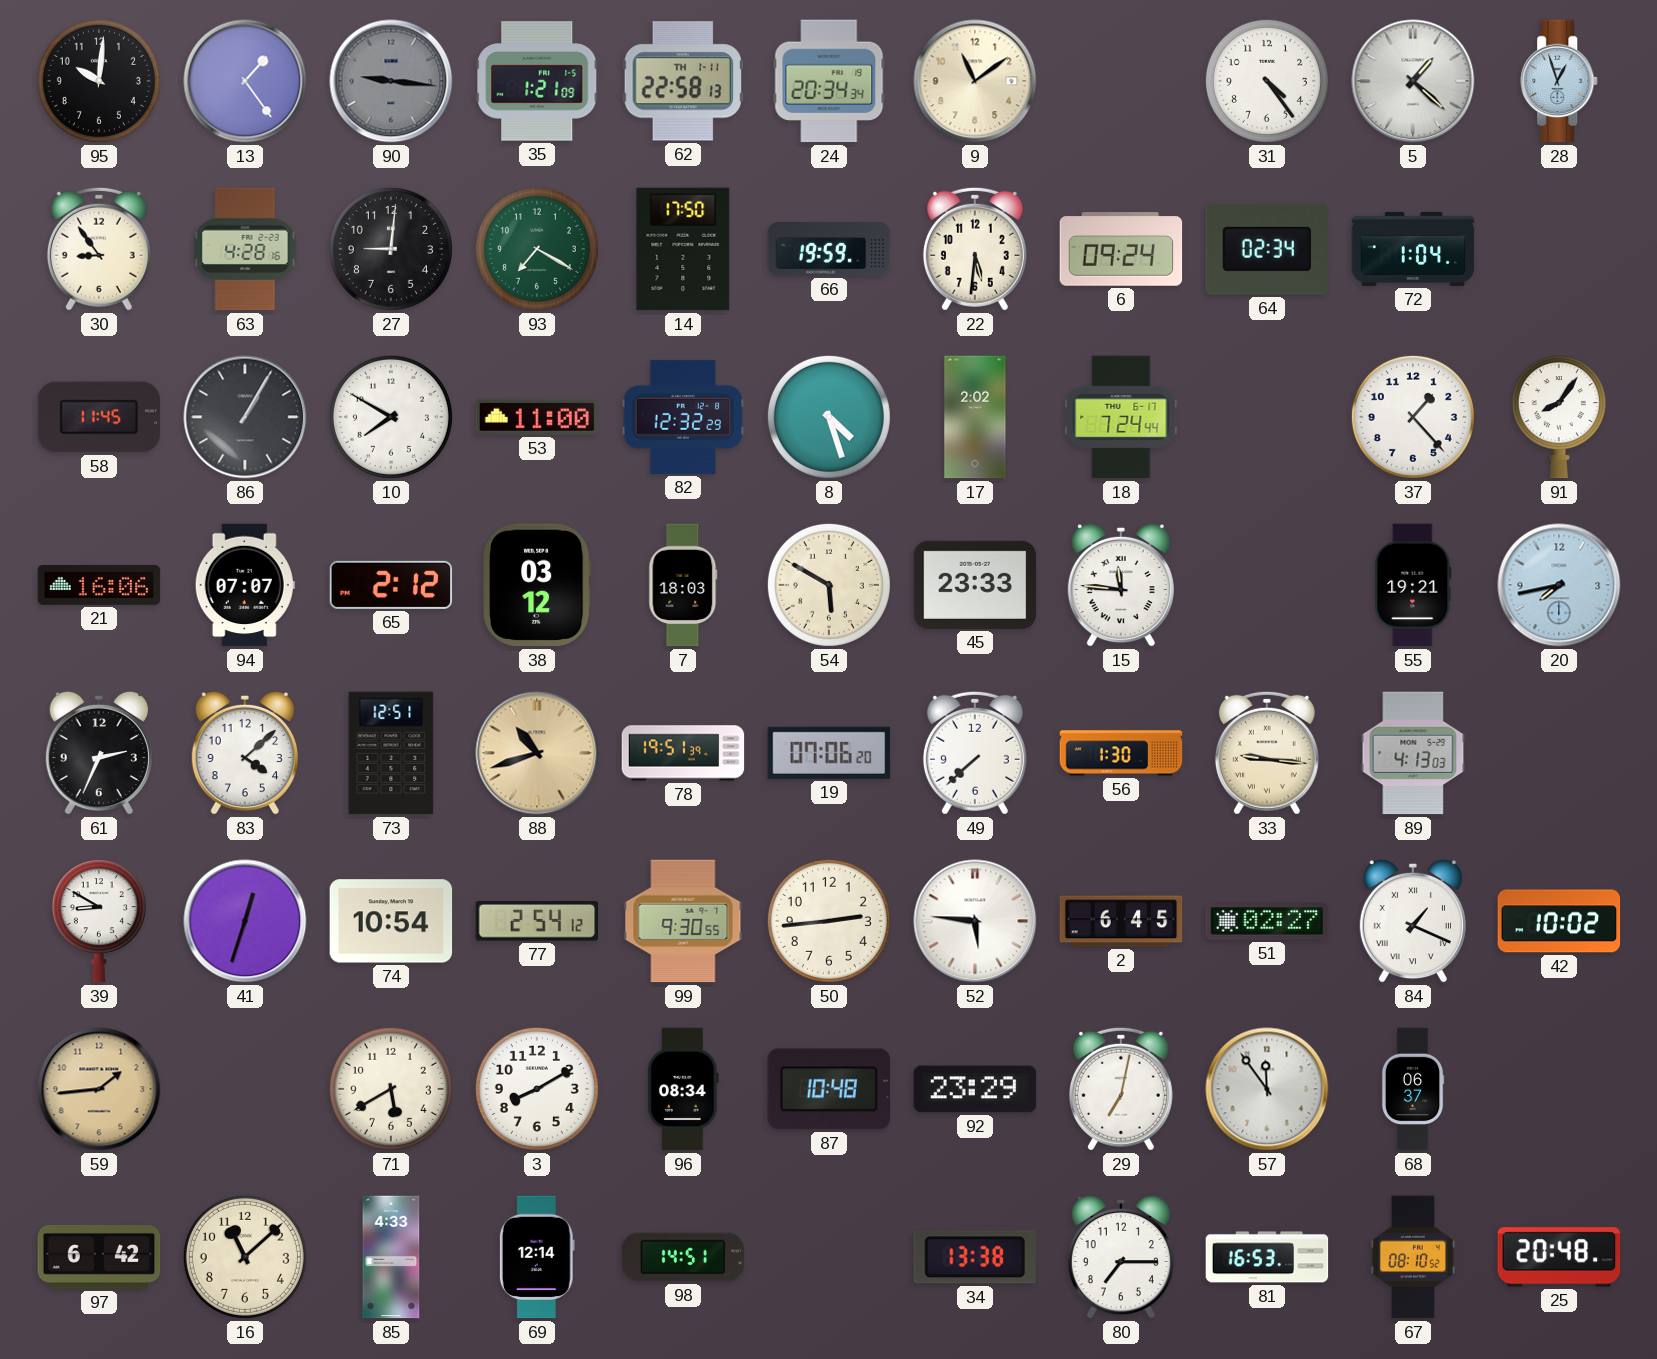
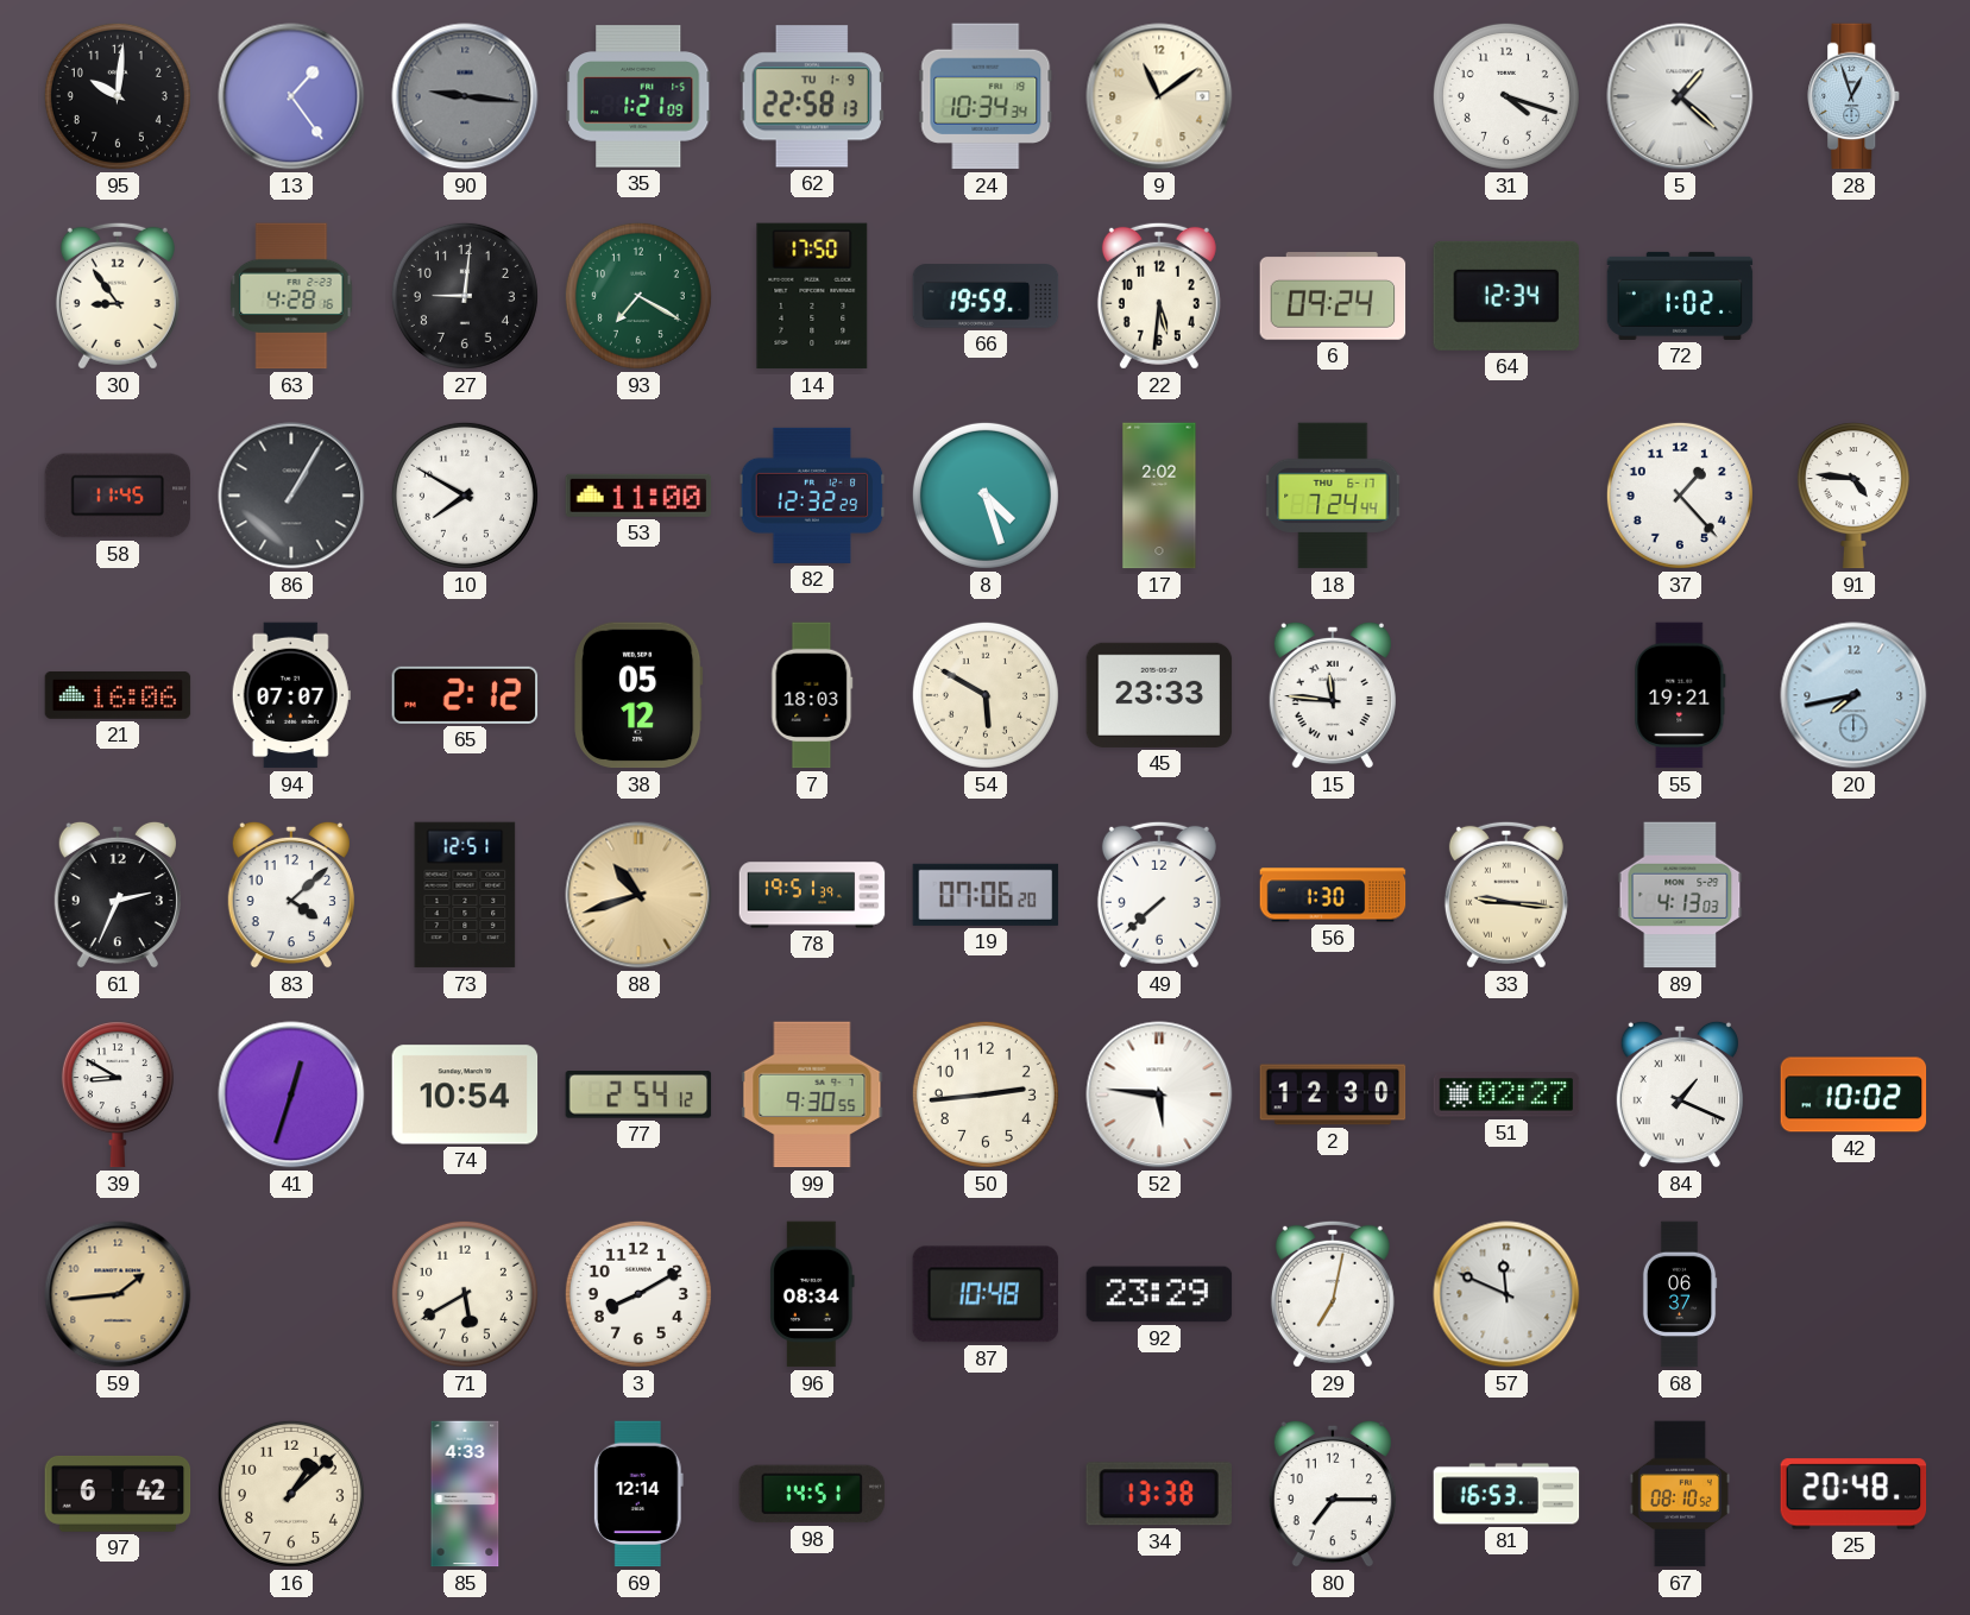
62 date: TH 1-11 -> TU 1-9 (811, 96)
24: 20:34 -> 10:34 (986, 96)
31: 4:24 -> 4:18 (1506, 96)
64: 02:34 -> 12:34 (1505, 296)
72: 1:04 -> 1:02 (1680, 296)
91: 8:06 -> 4:46 (1853, 496)
38: 03:12 -> 05:12 (638, 695)
2: 6:45 -> 12:30 (1333, 1094)
57: 11:54 -> 11:49 (1506, 1294)
16: 11:08 -> 1:08 (291, 1494)
